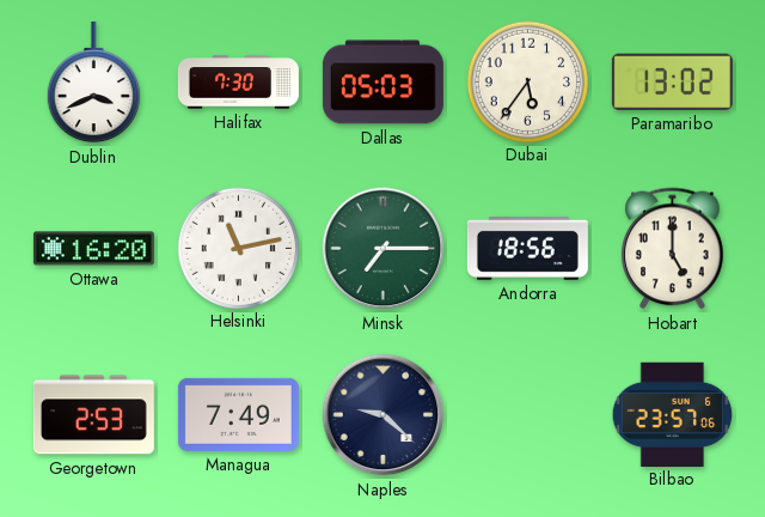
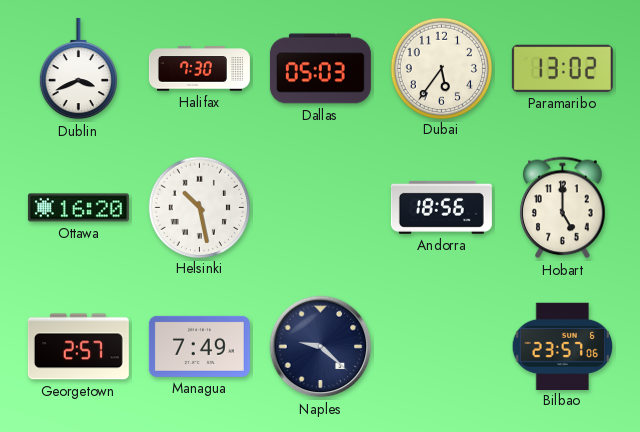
Helsinki: 11:13 -> 10:28 (199, 207)
Minsk: 7:15 -> none (384, 249)
Georgetown: 2:53 -> 2:57 (78, 347)
